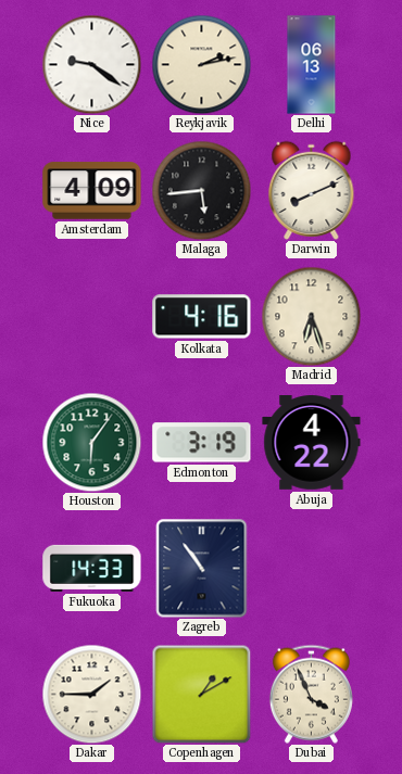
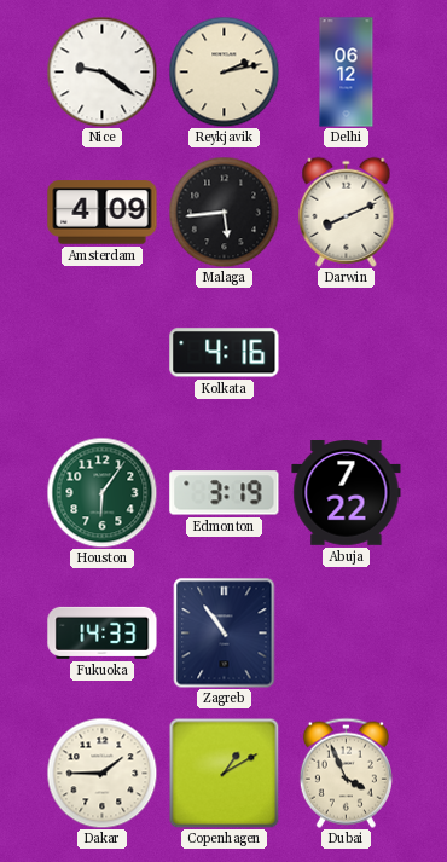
Delhi: 06:13 -> 06:12 (347, 73)
Madrid: 6:27 -> none (311, 316)
Abuja: 4:22 -> 7:22 (347, 493)
